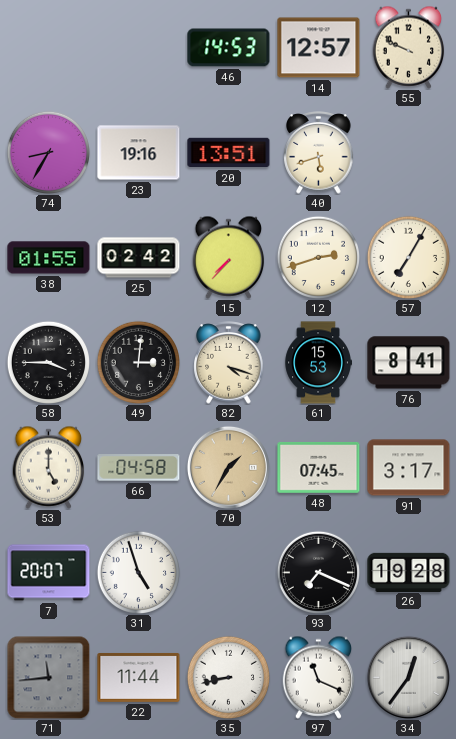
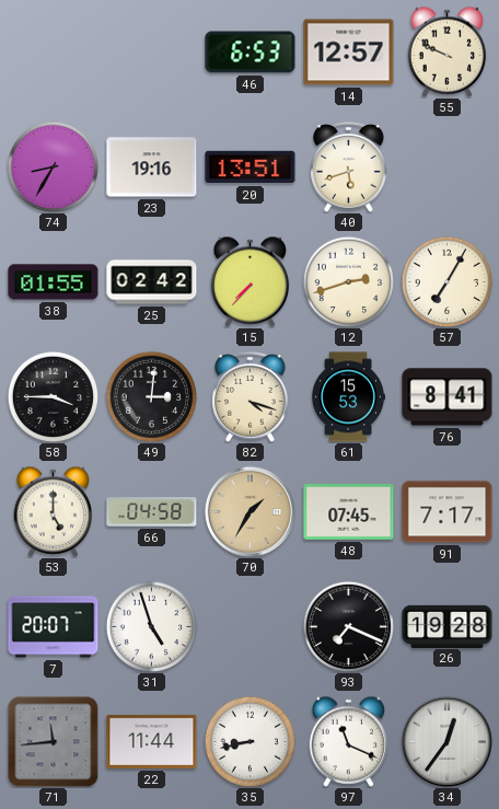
46: 14:53 -> 6:53 (251, 53)
91: 3:17 -> 7:17 (448, 512)
